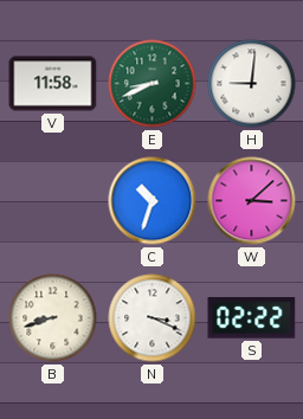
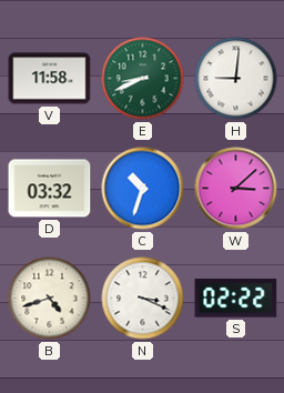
D: none -> 03:32 (50, 189)
B: 8:42 -> 4:42 (50, 299)
